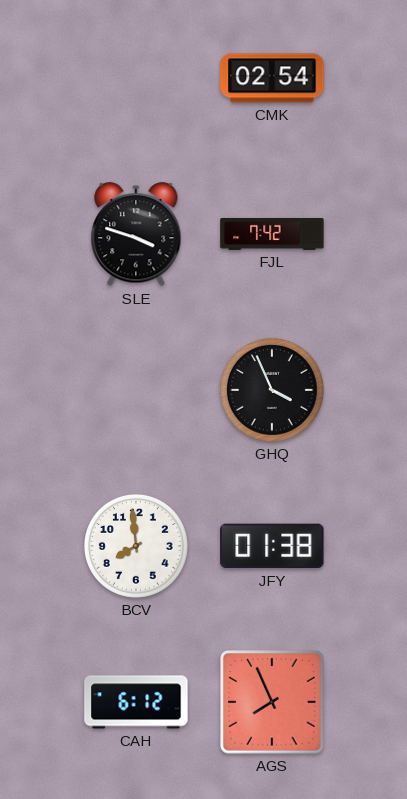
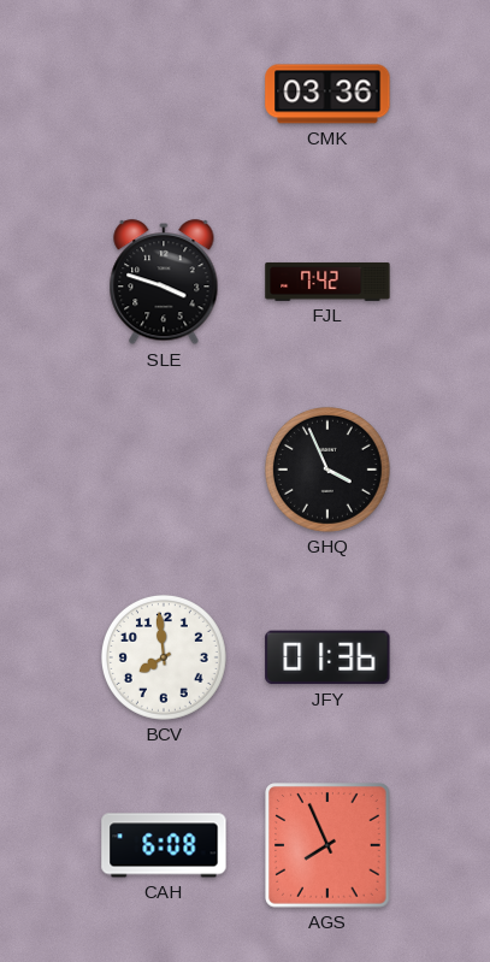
CMK: 02:54 -> 03:36 (327, 94)
JFY: 01:38 -> 01:36 (327, 657)
CAH: 6:12 -> 6:08 (164, 845)
